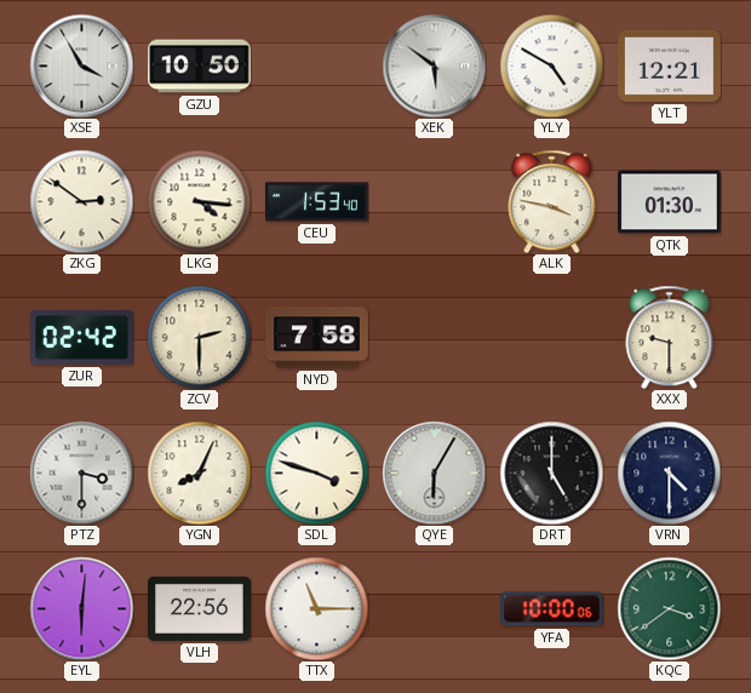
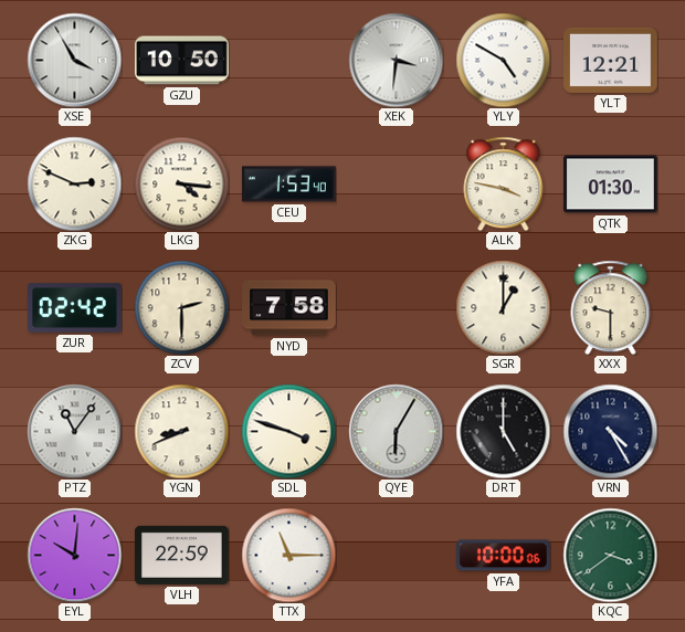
XEK: 5:51 -> 3:31 (396, 60)
ZKG: 2:51 -> 2:49 (74, 183)
SGR: none -> 1:00 (503, 307)
PTZ: 3:30 -> 11:06 (74, 431)
YGN: 8:04 -> 8:41 (181, 431)
VRN: 4:30 -> 4:25 (610, 431)
EYL: 6:01 -> 10:01 (74, 555)
VLH: 22:56 -> 22:59 (182, 555)
